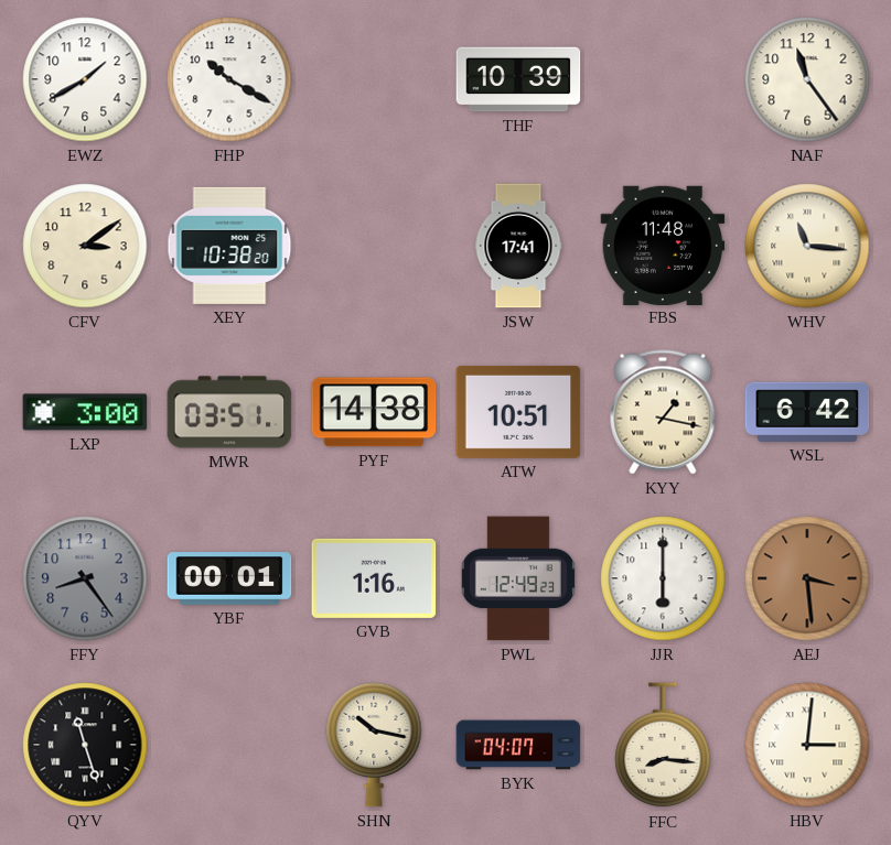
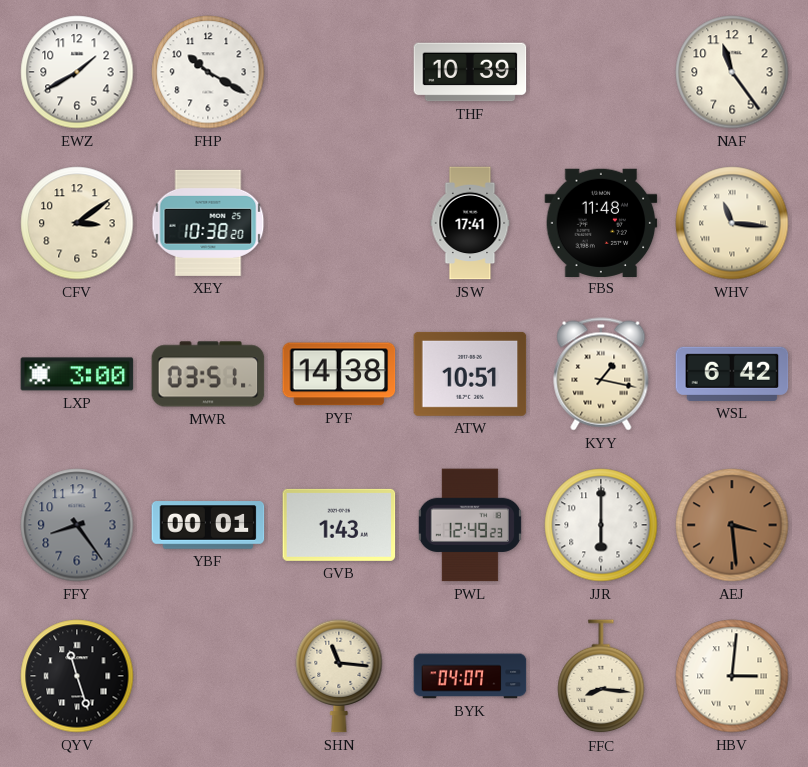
GVB: 1:16 -> 1:43 (339, 525)
SHN: 10:17 -> 11:16 (339, 676)
